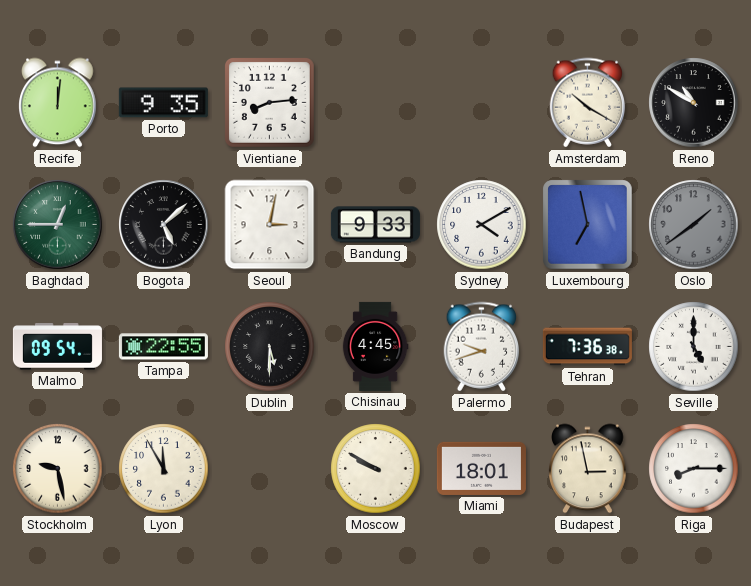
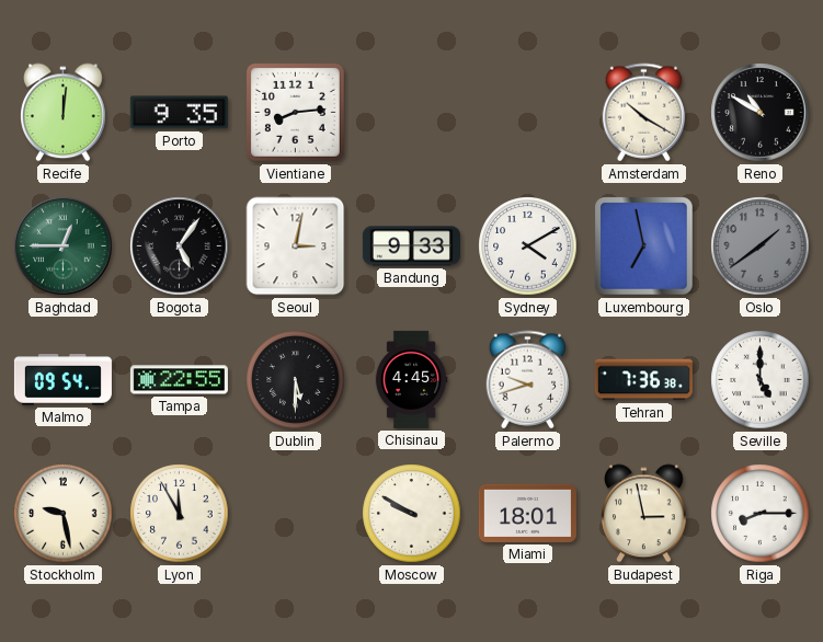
Bogota: 5:08 -> 5:06 (180, 247)
